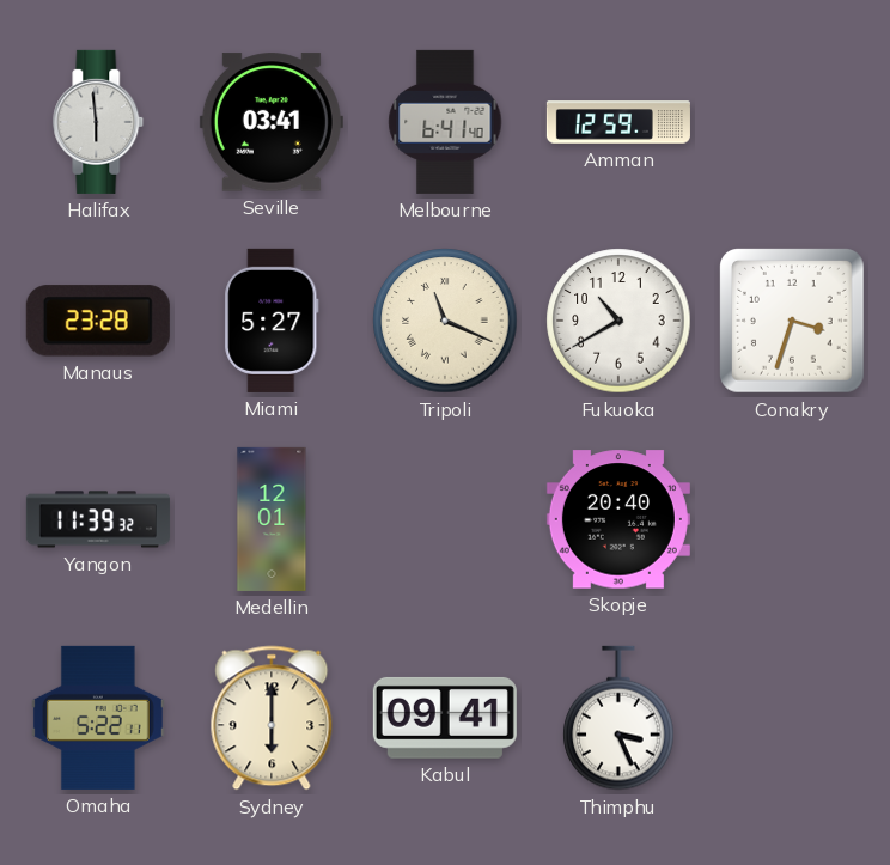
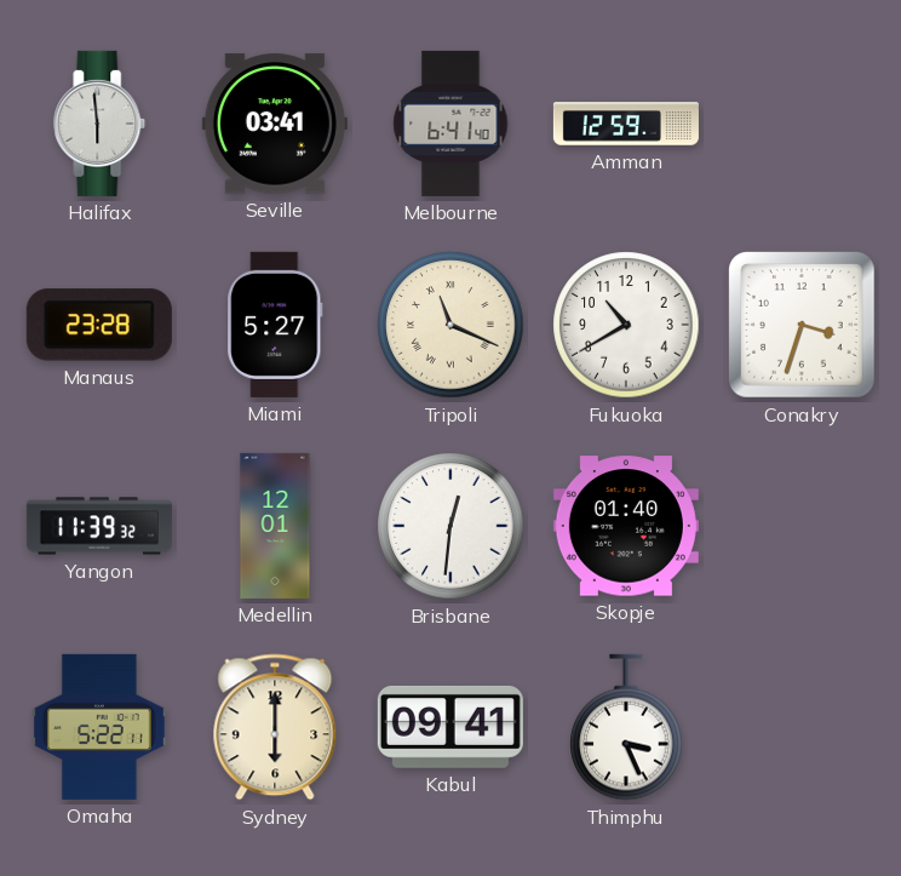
Brisbane: none -> 12:31 (450, 526)
Skopje: 20:40 -> 01:40 (626, 526)
